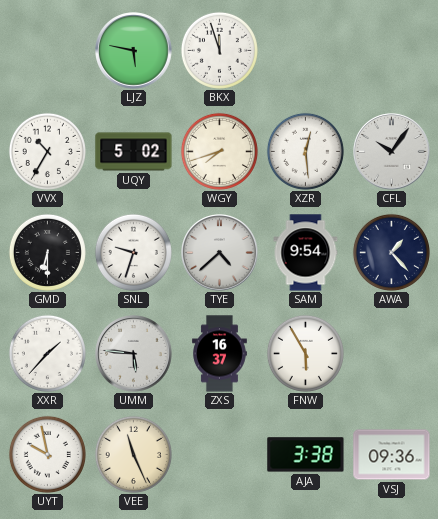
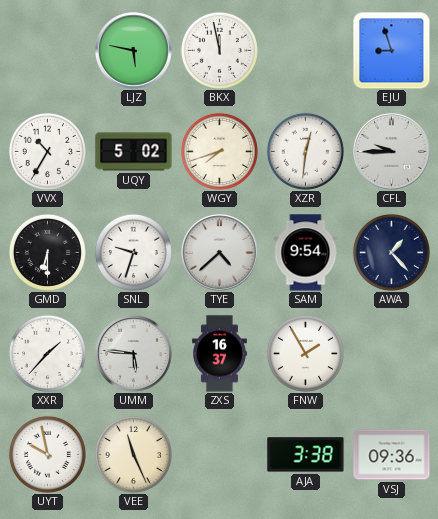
BKX: 11:57 -> 11:58 (219, 50)
EJU: none -> 8:57 (391, 50)
XZR: 12:29 -> 12:31 (305, 151)
CFL: 10:06 -> 9:45 (392, 152)
FNW: 5:55 -> 1:55 (305, 353)
